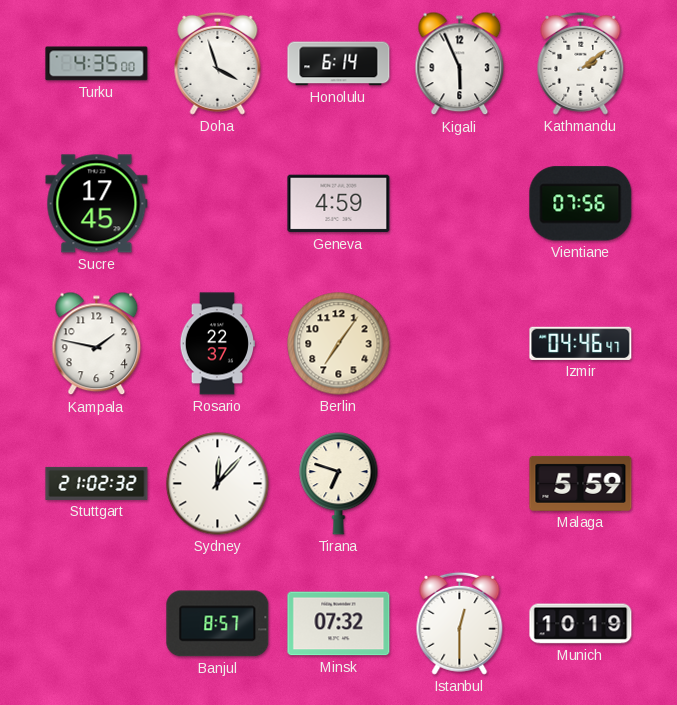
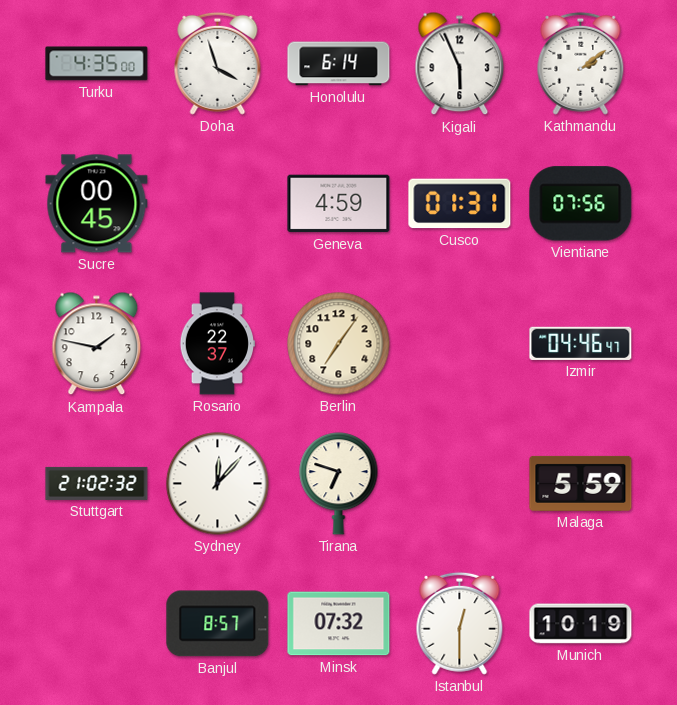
Sucre: 17:45 -> 00:45 (97, 204)
Cusco: none -> 01:31 (460, 204)
